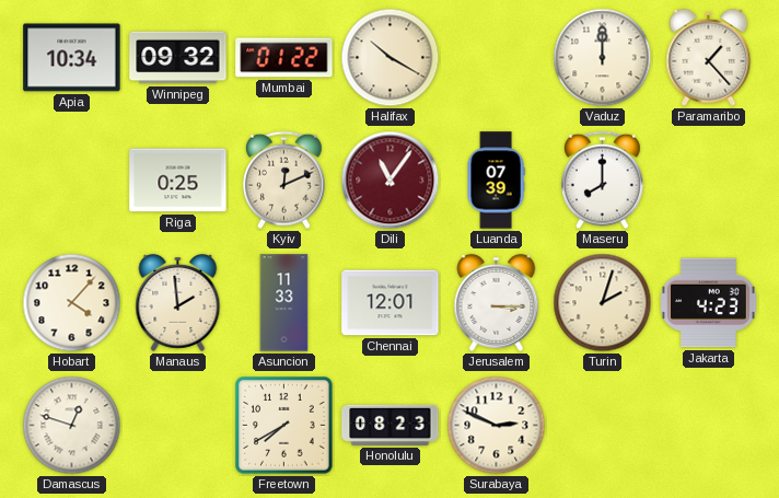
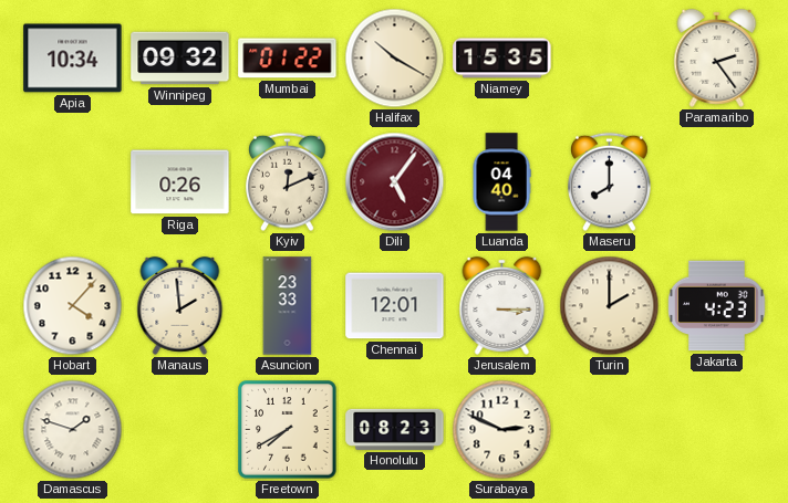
Niamey: none -> 15:35 (502, 59)
Vaduz: 12:00 -> none (603, 58)
Paramaribo: 1:23 -> 2:24 (717, 57)
Riga: 0:25 -> 0:26 (180, 182)
Dili: 11:06 -> 5:06 (395, 182)
Luanda: 07:39 -> 04:40 (501, 182)
Asuncion: 11:33 -> 23:33 (288, 306)
Turin: 2:03 -> 2:00 (610, 306)
Damascus: 12:48 -> 1:48 (73, 430)
